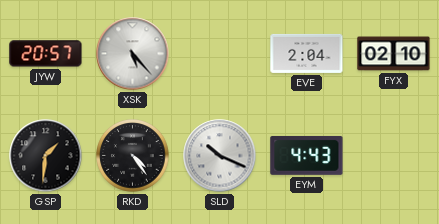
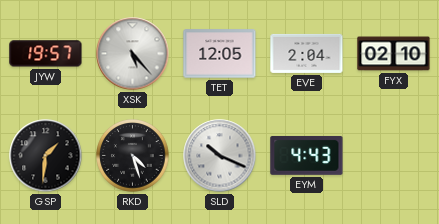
JYW: 20:57 -> 19:57 (46, 54)
TET: none -> 12:05 (220, 54)
RKD: 4:24 -> 4:27 (133, 156)
